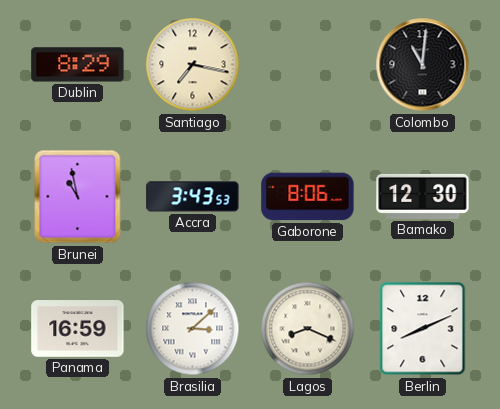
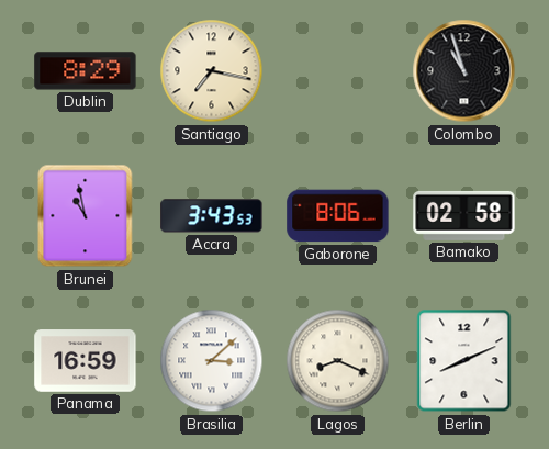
Colombo: 11:01 -> 10:57 (464, 71)
Bamako: 12:30 -> 02:58 (464, 215)
